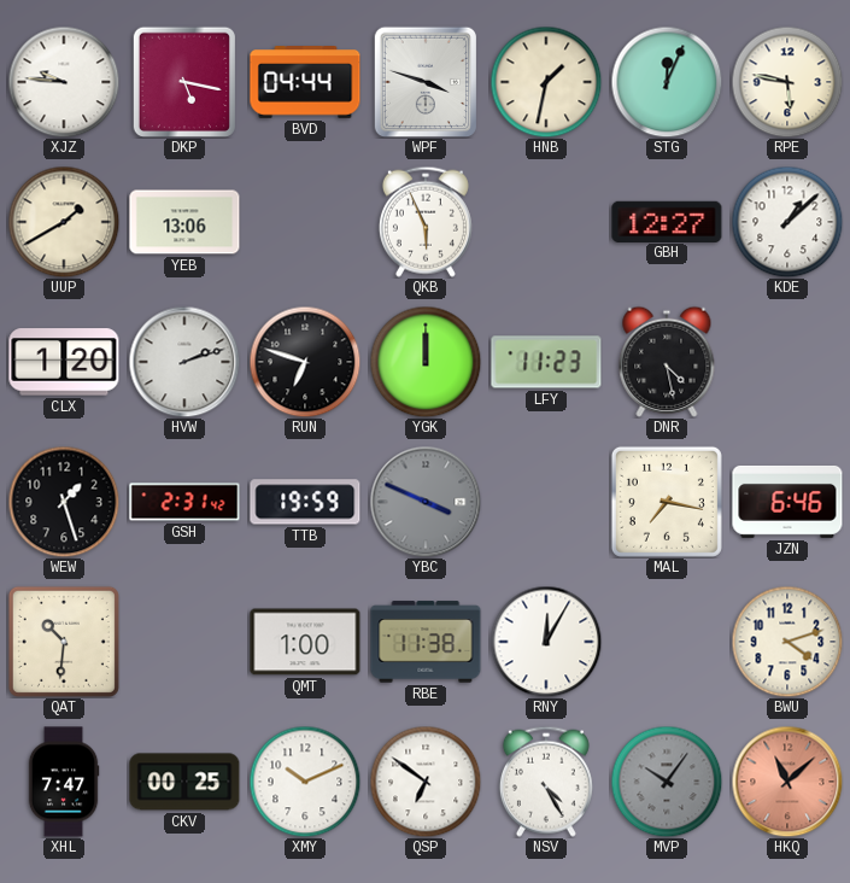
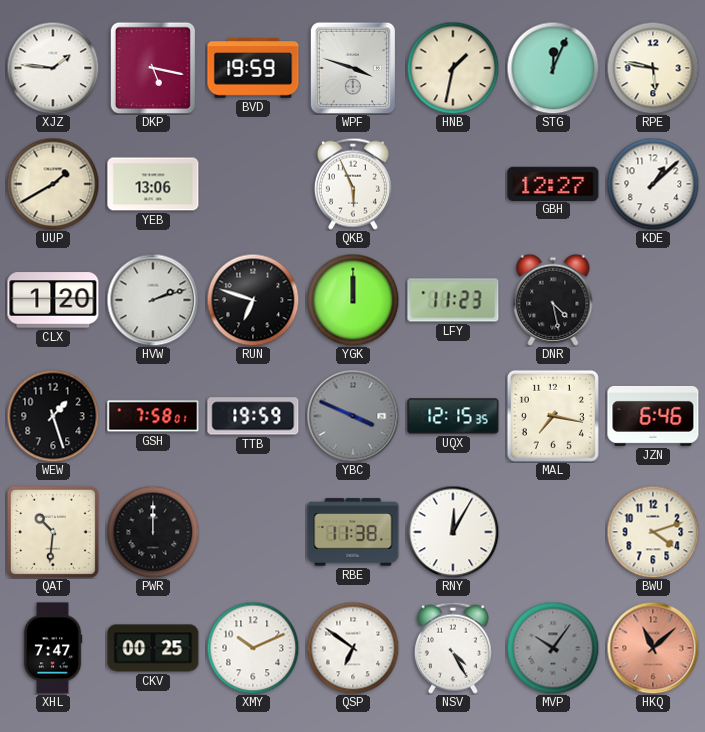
XJZ: 9:46 -> 1:46 (53, 68)
BVD: 04:44 -> 19:59 (253, 68)
GSH: 2:31 -> 7:58 (153, 416)
UQX: none -> 12:15 (453, 416)
PWR: none -> 12:00 (153, 532)
QMT: 1:00 -> none (305, 642)
